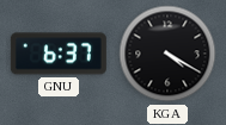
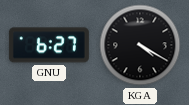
GNU: 6:37 -> 6:27 (49, 45)
